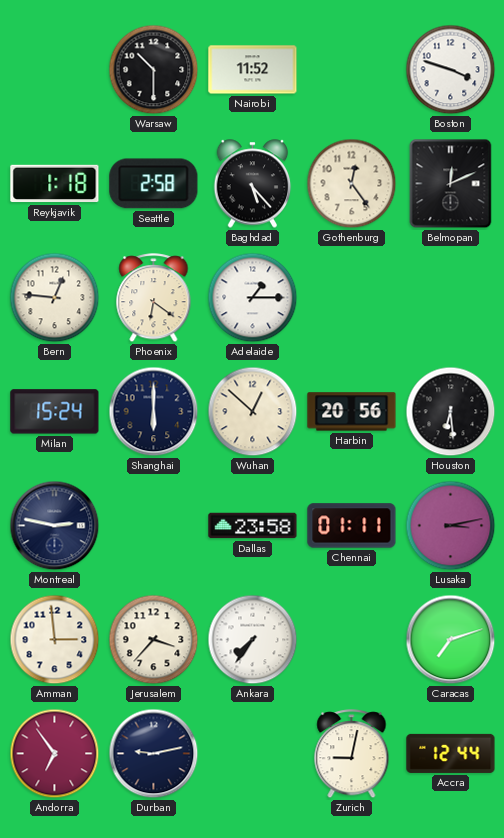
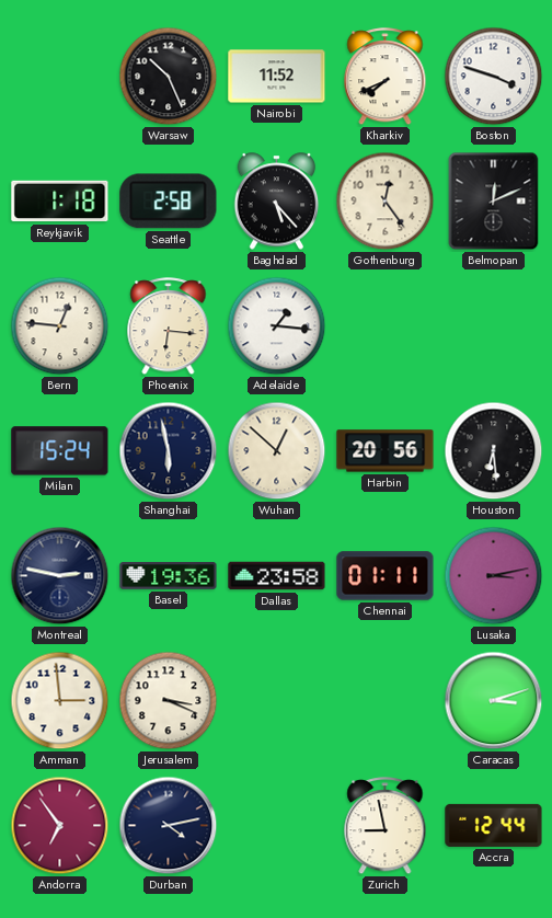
Warsaw: 10:30 -> 10:26 (169, 77)
Kharkiv: none -> 7:41 (386, 77)
Phoenix: 6:21 -> 6:16 (169, 326)
Adelaide: 1:15 -> 1:16 (277, 326)
Shanghai: 6:00 -> 5:58 (169, 451)
Basel: none -> 19:36 (169, 576)
Jerusalem: 3:37 -> 3:19 (169, 701)
Ankara: 7:36 -> none (253, 640)
Caracas: 7:12 -> 3:12 (494, 701)
Durban: 9:13 -> 4:13 (169, 826)
Zurich: 9:02 -> 8:58 (386, 826)
